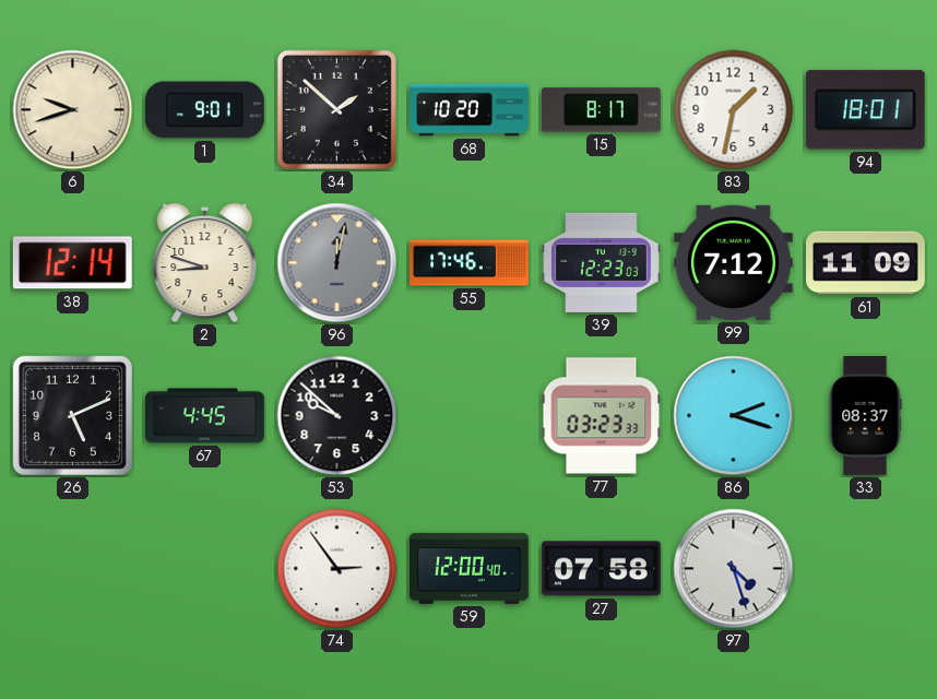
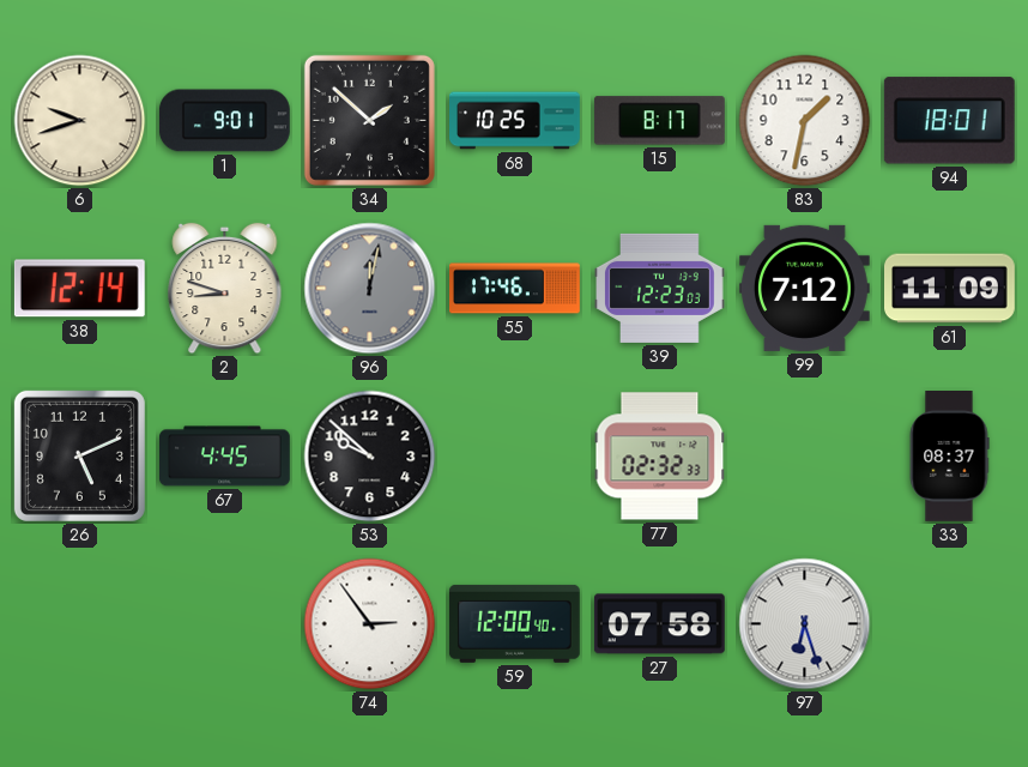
68: 10:20 -> 10:25 (515, 121)
77: 03:23 -> 02:32 (660, 457)
86: 2:18 -> none (734, 416)
97: 4:27 -> 6:27 (805, 624)
